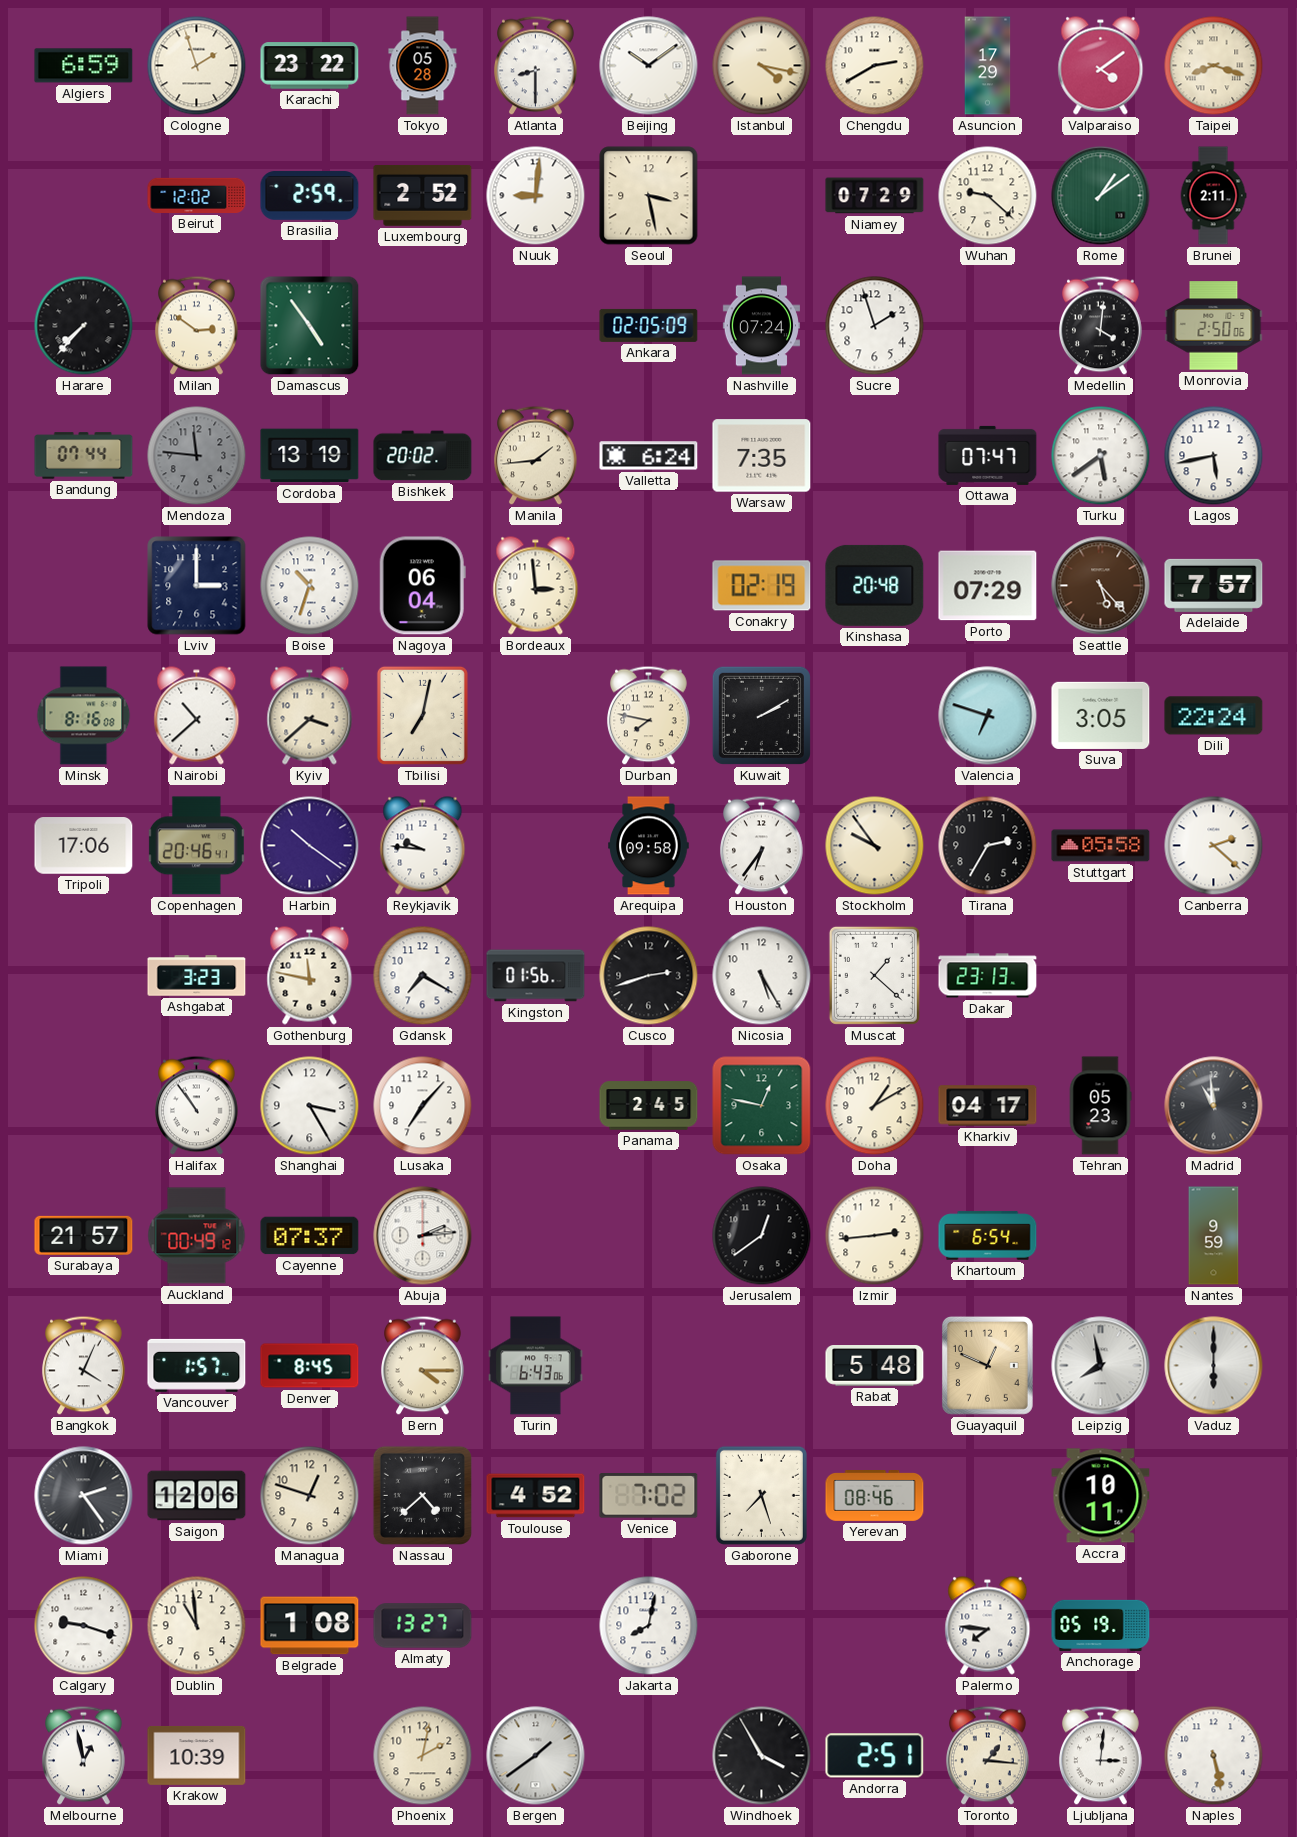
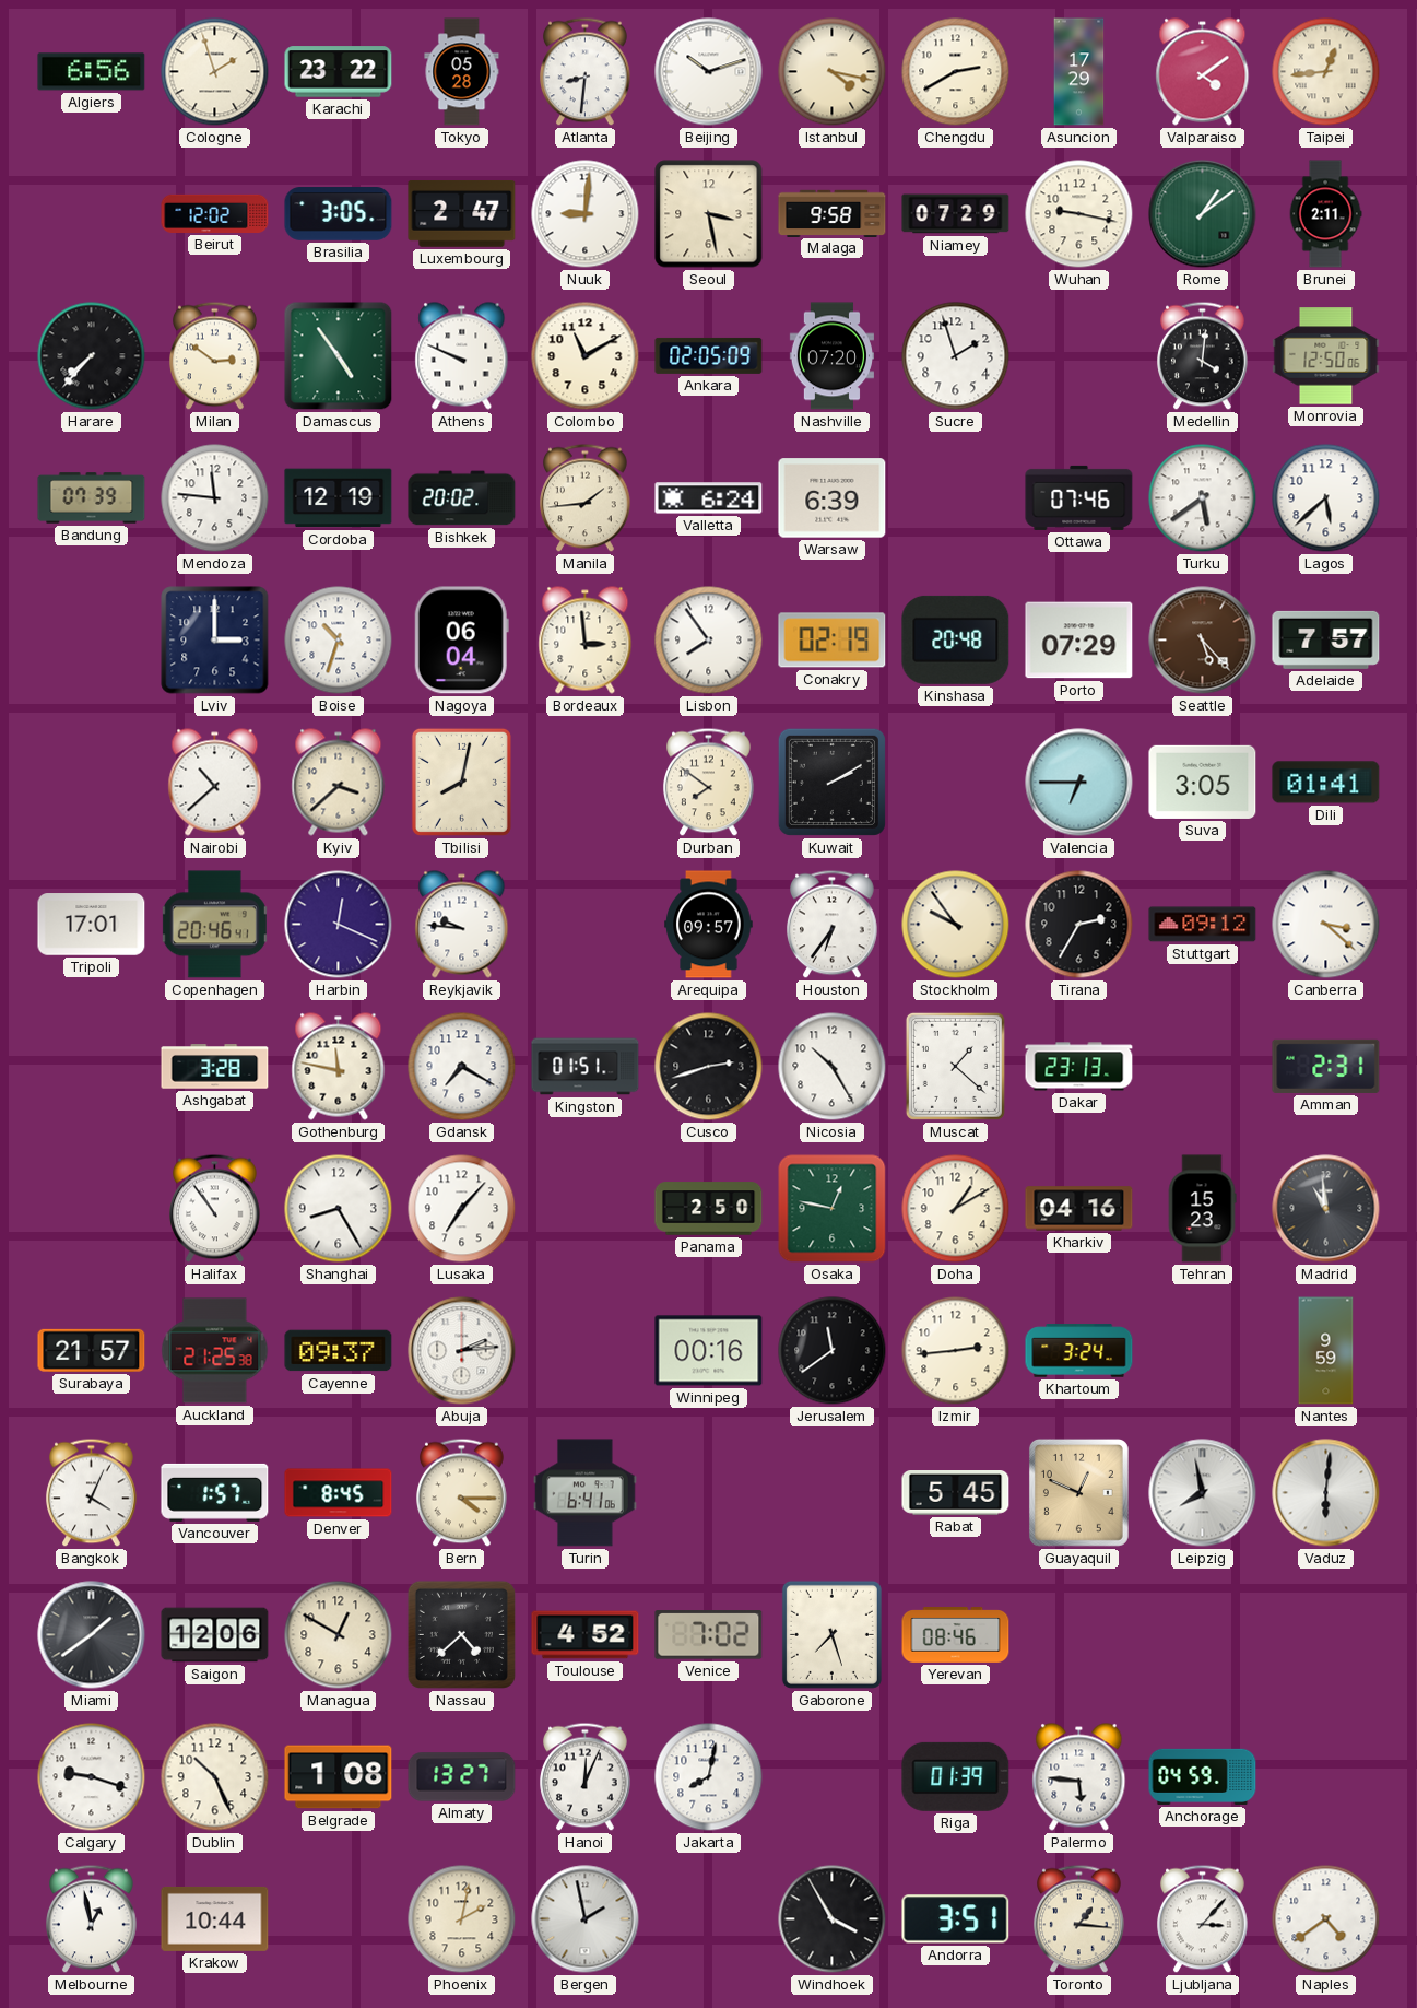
Algiers: 6:59 -> 6:56 (92, 72)
Atlanta: 8:30 -> 8:31 (586, 72)
Beijing: 10:09 -> 10:12 (709, 72)
Taipei: 8:18 -> 12:44 (1326, 72)
Brasilia: 2:59 -> 3:05 (339, 214)
Luxembourg: 2:52 -> 2:47 (462, 213)
Malaga: none -> 9:58 (833, 213)
Wuhan: 9:22 -> 9:17 (1079, 214)
Athens: none -> 9:49 (462, 356)
Colombo: none -> 11:10 (586, 356)
Nashville: 07:24 -> 07:20 (831, 356)
Monrovia: 2:50 -> 12:50 (1326, 356)
Bandung: 07:44 -> 07:39 (92, 498)
Mendoza dial: grey -> white (215, 498)
Cordoba: 13:19 -> 12:19 (339, 498)
Warsaw: 7:35 -> 6:39 (833, 498)
Ottawa: 07:47 -> 07:46 (1079, 497)
Lagos: 5:43 -> 5:38 (1326, 498)
Lisbon: none -> 7:54 (709, 641)
Minsk: 8:16 -> none (84, 716)
Tbilisi: 7:02 -> 8:02 (461, 782)
Durban: 7:47 -> 7:51 (709, 783)
Valencia: 6:48 -> 6:45 (1079, 783)
Dili: 22:24 -> 01:41 (1326, 783)
Tripoli: 17:06 -> 17:01 (92, 925)
Harbin: 10:21 -> 12:19 (339, 925)
Arequipa: 09:58 -> 09:57 (709, 925)
Stuttgart: 05:58 -> 09:12 (1203, 925)
Canberra: 2:22 -> 3:22 (1326, 925)
Ashgabat: 3:23 -> 3:28 (215, 1067)
Kingston: 01:56 -> 01:51 (586, 1067)
Nicosia: 5:25 -> 10:25 (833, 1067)
Amman: none -> 2:31 (1326, 1066)
Shanghai: 3:25 -> 8:25 (339, 1209)
Panama: 2:45 -> 2:50 (709, 1209)
Kharkiv: 04:17 -> 04:16 (1079, 1209)
Tehran: 05:23 -> 15:23 (1202, 1209)
Auckland: 00:49 -> 21:25 (215, 1351)
Cayenne: 07:37 -> 09:37 (339, 1351)
Winnipeg: none -> 00:16 (709, 1351)
Jerusalem: 12:39 -> 11:39 (833, 1351)
Khartoum: 6:54 -> 3:24 (1079, 1351)
Turin: 6:43 -> 6:41 (586, 1493)
Rabat: 5:48 -> 5:45 (956, 1493)
Vaduz: 6:00 -> 6:01 (1326, 1493)
Miami: 2:24 -> 1:39 (92, 1635)
Managua: 12:48 -> 12:50 (339, 1635)
Accra: 10:11 -> none (1101, 1496)
Dublin: 10:59 -> 10:26 (215, 1777)
Hanoi: none -> 12:04 (586, 1777)
Riga: none -> 01:39 (956, 1776)
Palermo: 7:46 -> 5:46 (1079, 1777)
Anchorage: 05:19 -> 04:59 (1203, 1776)
Krakow: 10:39 -> 10:44 (215, 1918)
Bergen: 1:39 -> 1:58 (586, 1919)
Andorra: 2:51 -> 3:51 (956, 1919)
Ljubljana: 3:01 -> 3:07 (1203, 1919)
Naples: 5:28 -> 4:39 (1326, 1919)
